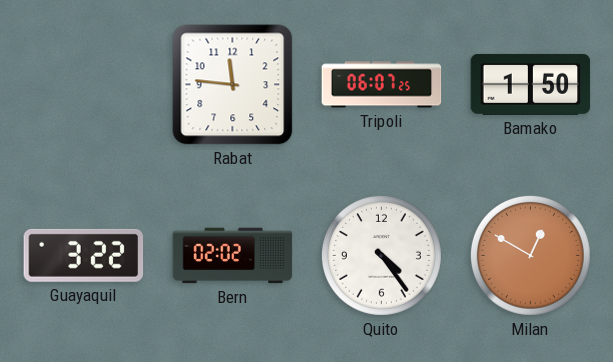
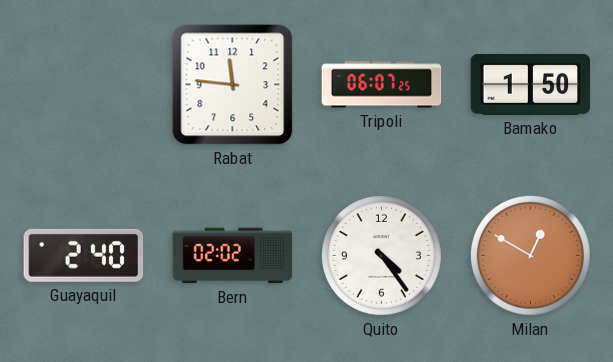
Guayaquil: 3:22 -> 2:40 (84, 255)
